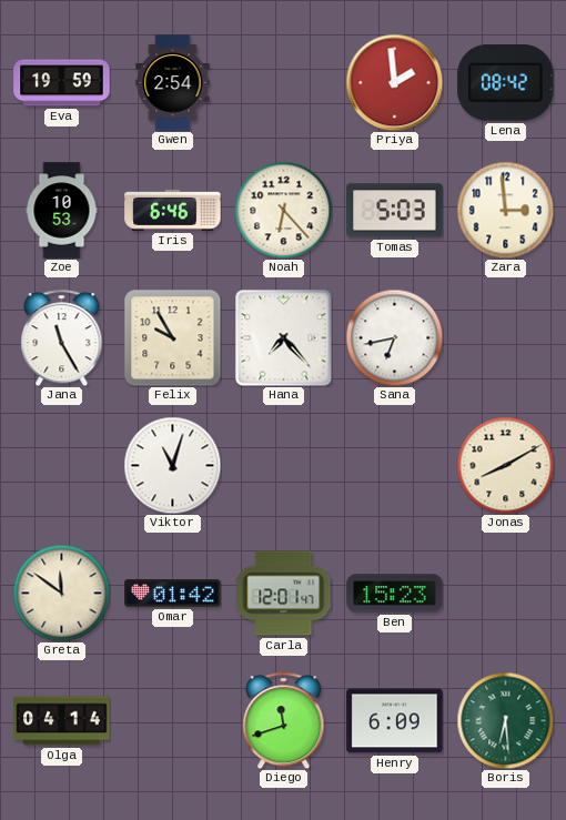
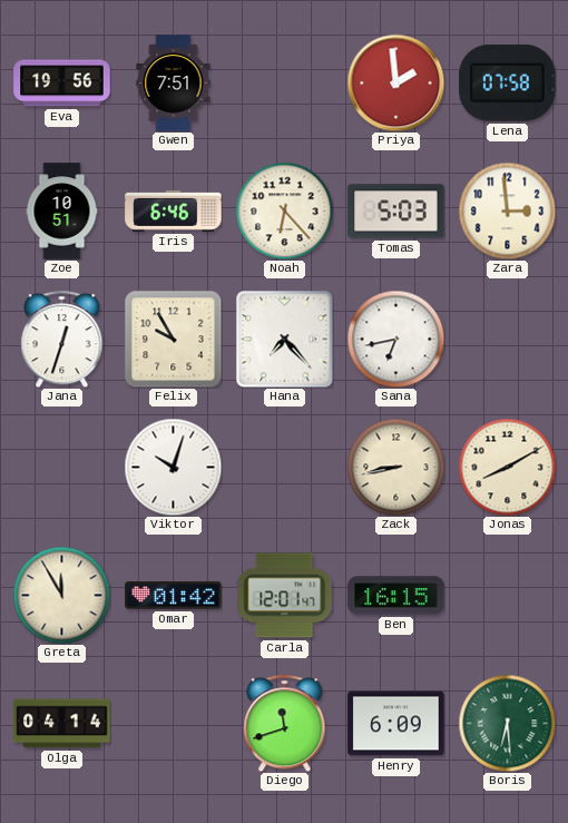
Eva: 19:59 -> 19:56 (62, 84)
Gwen: 2:54 -> 7:51 (174, 84)
Lena: 08:42 -> 07:58 (508, 82)
Zoe: 10:53 -> 10:51 (62, 212)
Jana: 11:25 -> 12:33 (62, 339)
Viktor: 11:03 -> 10:03 (173, 467)
Zack: none -> 8:43 (395, 467)
Greta: 11:51 -> 11:55 (61, 595)
Ben: 15:23 -> 16:15 (396, 596)
